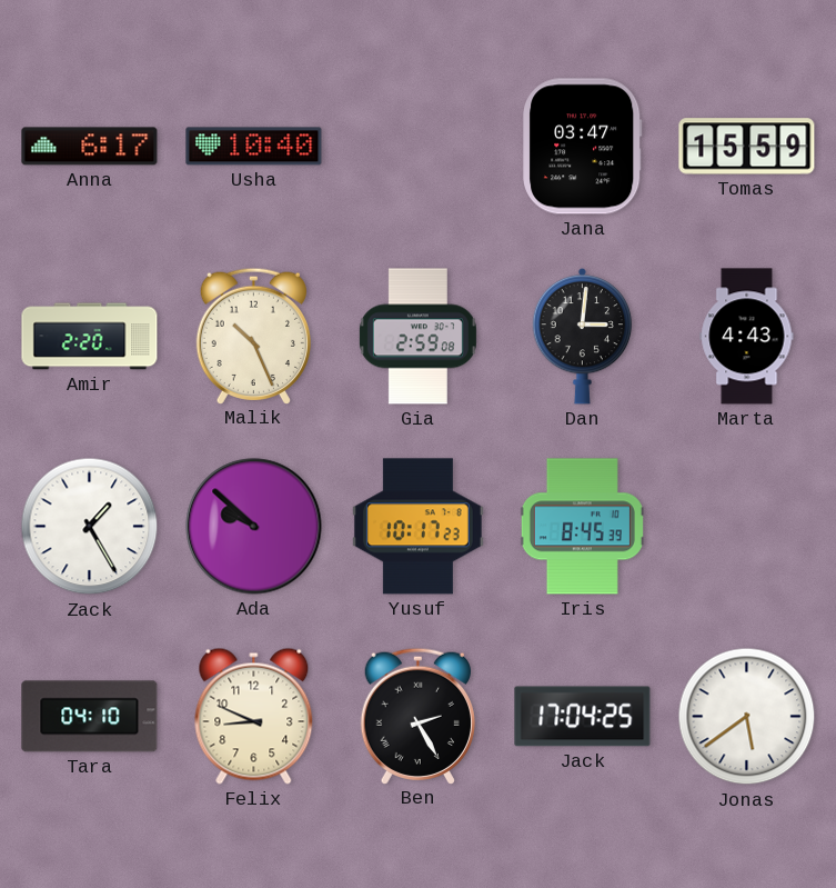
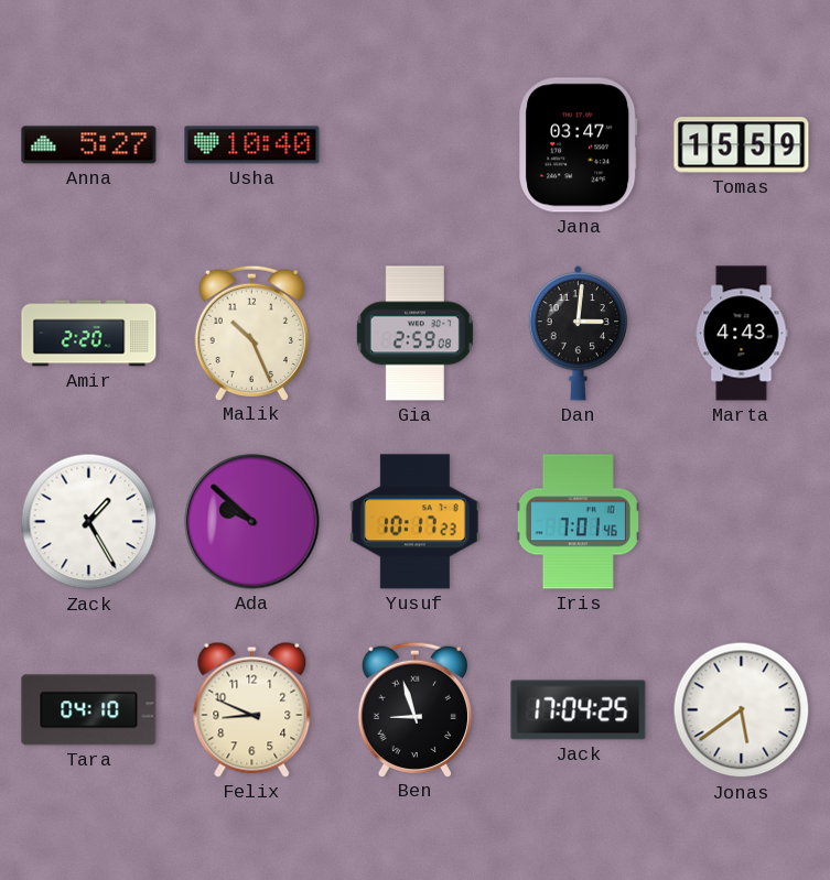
Anna: 6:17 -> 5:27 (89, 145)
Iris: 8:45 -> 7:01 (578, 522)
Ben: 2:25 -> 8:57 (414, 709)
